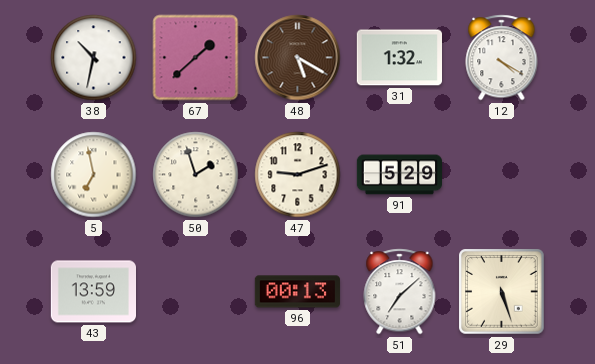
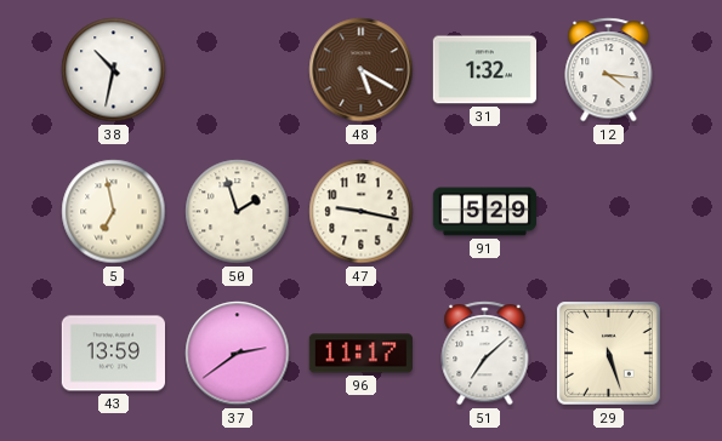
67: 1:38 -> none (196, 58)
12: 4:20 -> 4:16 (609, 70)
47: 9:12 -> 9:17 (362, 212)
37: none -> 2:39 (238, 354)
96: 00:13 -> 11:17 (360, 354)
